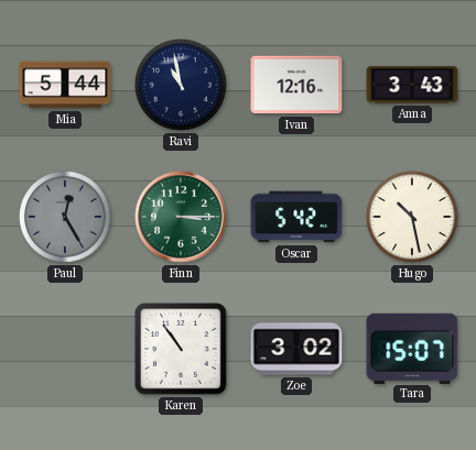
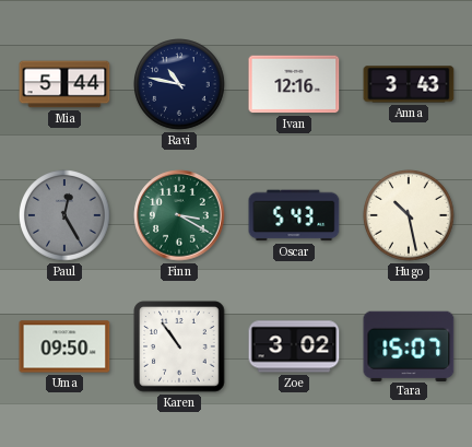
Ravi: 10:58 -> 10:47 (180, 85)
Finn: 3:15 -> 3:20 (179, 215)
Oscar: 5:42 -> 5:43 (294, 215)
Uma: none -> 09:50 (64, 346)
